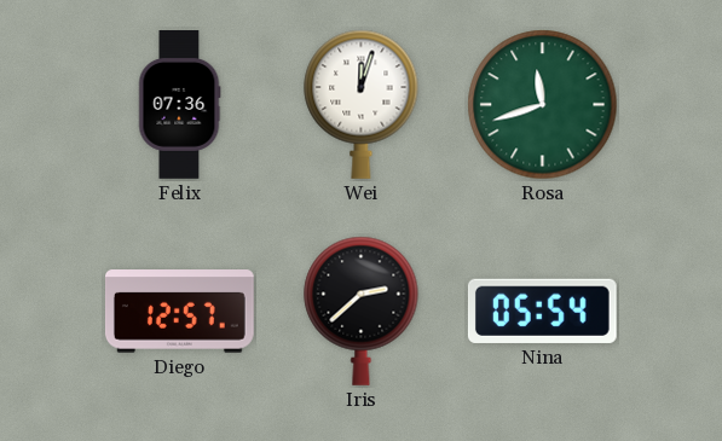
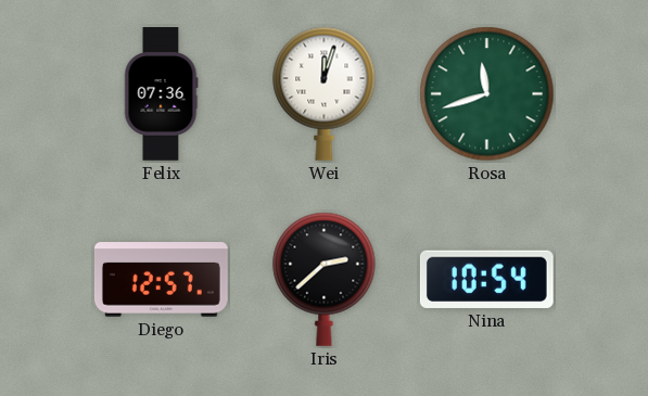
Nina: 05:54 -> 10:54 (486, 279)
